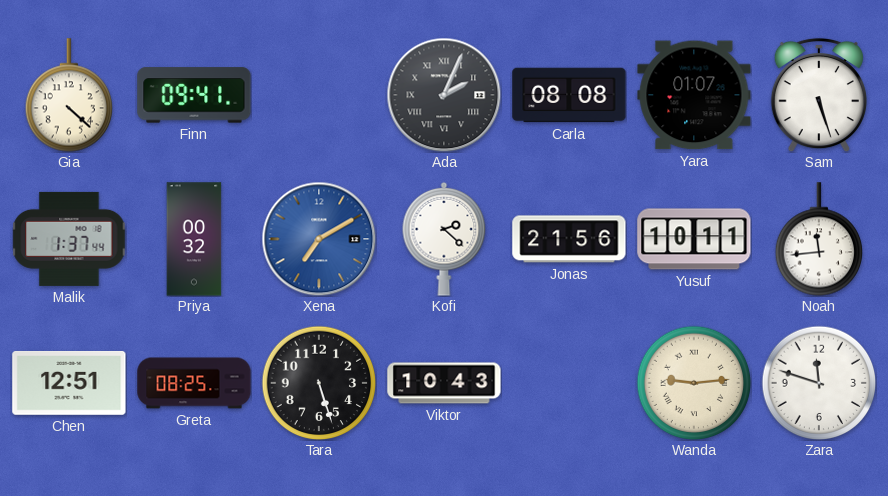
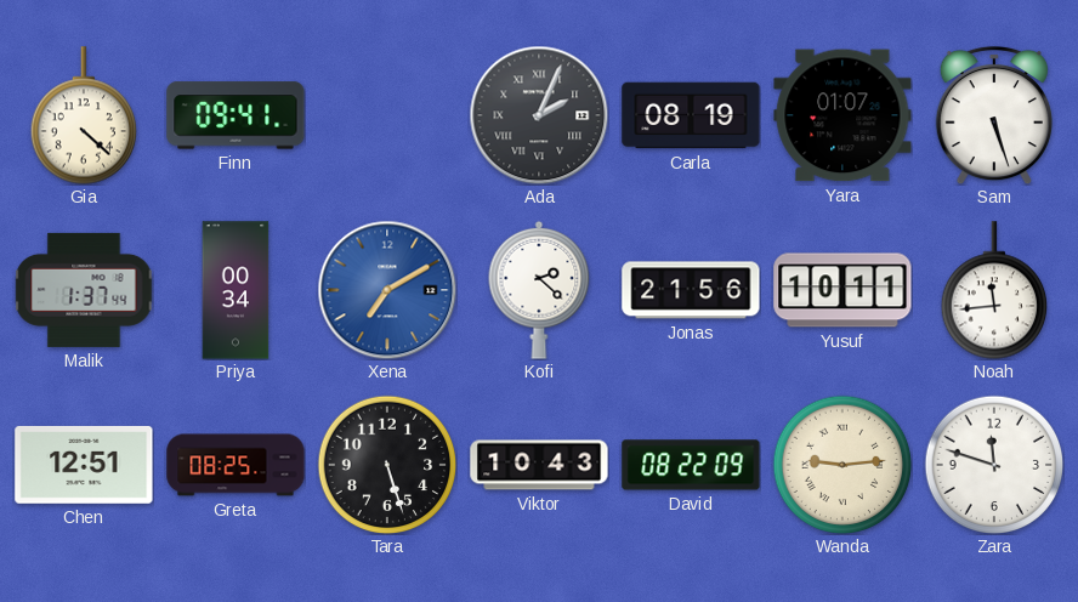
Carla: 08:08 -> 08:19 (691, 115)
Priya: 00:32 -> 00:34 (236, 290)
David: none -> 08:22 (691, 465)
